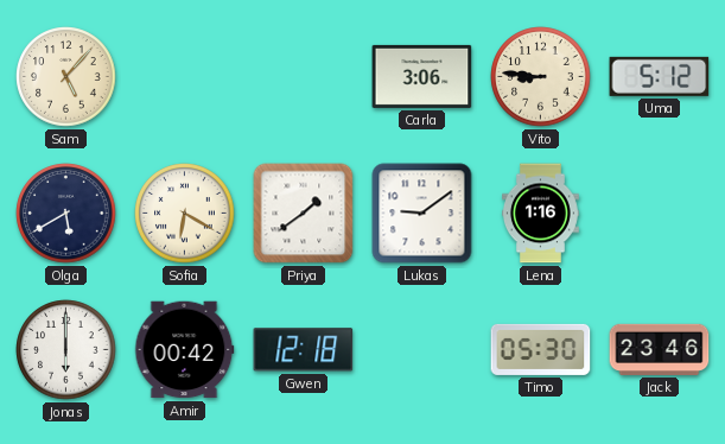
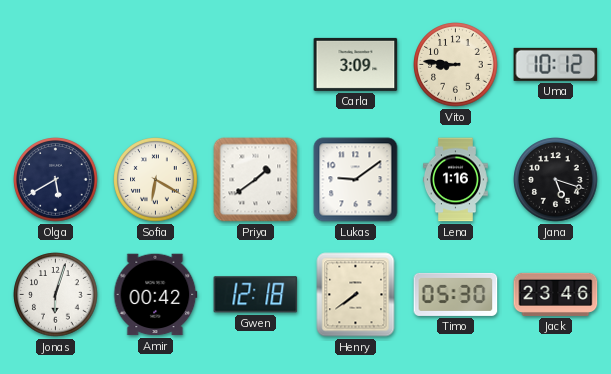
Sam: 5:07 -> none (66, 77)
Carla: 3:06 -> 3:09 (356, 64)
Uma: 5:12 -> 10:12 (556, 64)
Jana: none -> 5:18 (556, 180)
Jonas: 6:00 -> 6:03 (56, 295)
Henry: none -> 7:39 (356, 295)
